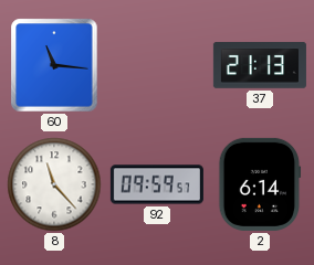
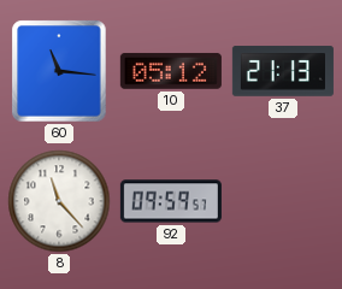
10: none -> 05:12 (171, 71)
2: 6:14 -> none (260, 184)
